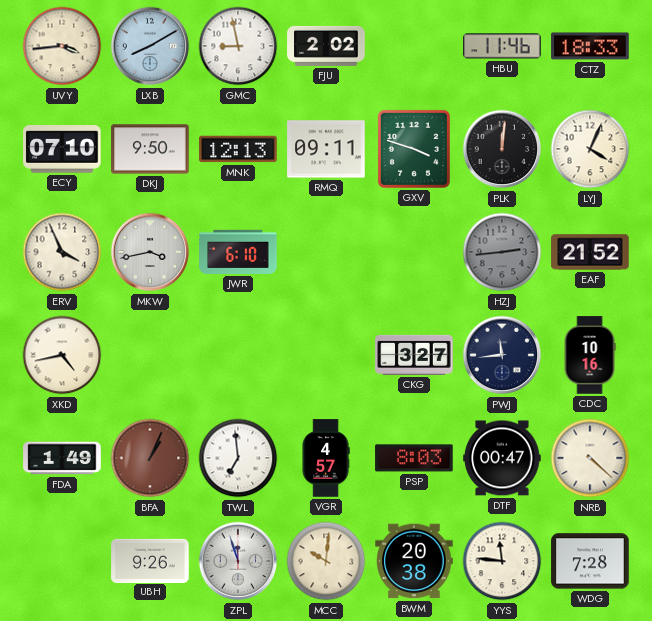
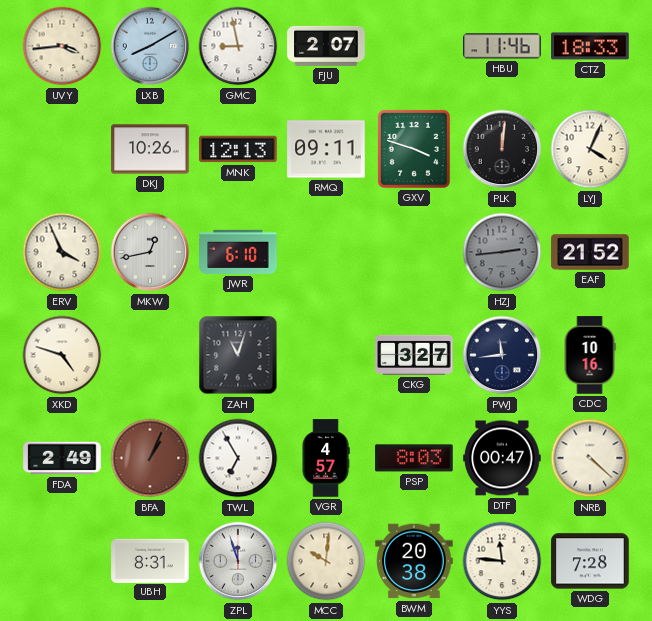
FJU: 2:02 -> 2:07 (326, 46)
ECY: 07:10 -> none (62, 149)
DKJ: 9:50 -> 10:26 (150, 149)
MKW: 3:43 -> 12:43 (150, 252)
XKD: 4:43 -> 4:48 (62, 355)
ZAH: none -> 11:03 (238, 355)
FDA: 1:49 -> 2:49 (62, 458)
TWL: 6:59 -> 6:55 (238, 458)
UBH: 9:26 -> 8:31 (150, 560)
